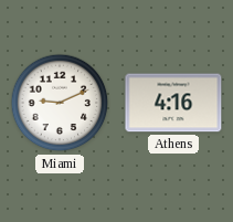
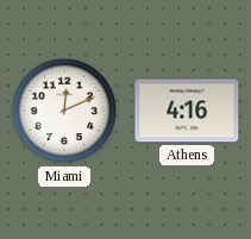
Miami: 9:11 -> 12:11 (64, 111)
